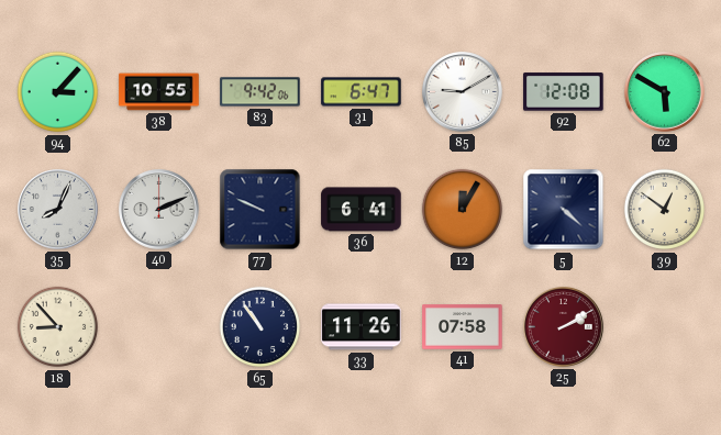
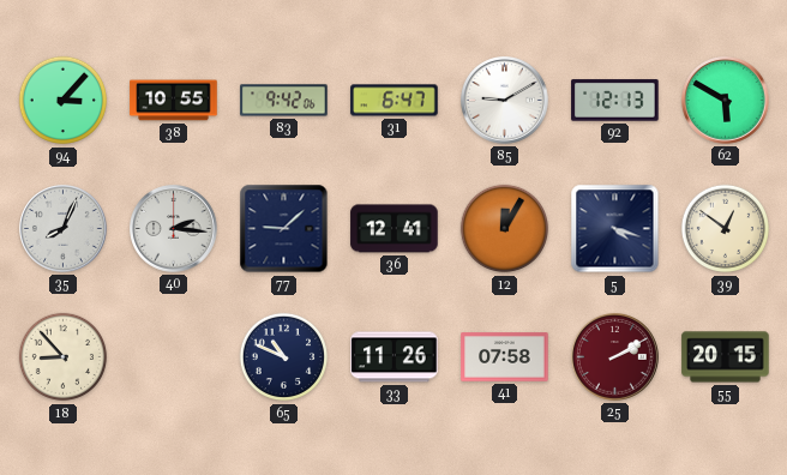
92: 12:08 -> 12:13 (615, 101)
40: 2:11 -> 2:16 (174, 229)
77: 9:49 -> 9:08 (284, 229)
36: 6:41 -> 12:41 (395, 229)
5: 4:22 -> 4:18 (615, 229)
65: 10:54 -> 10:49 (284, 357)
55: none -> 20:15 (726, 357)
